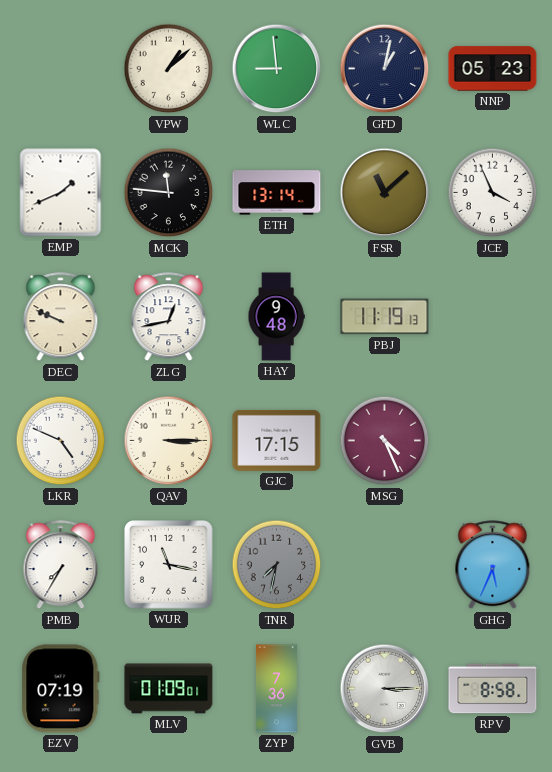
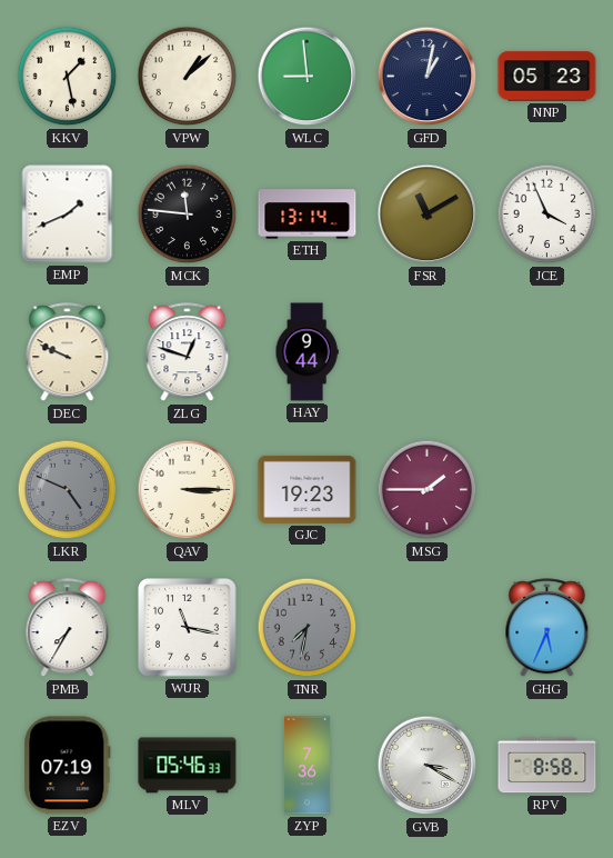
KKV: none -> 1:28 (68, 77)
FSR: 11:08 -> 11:10 (428, 214)
ZLG: 12:43 -> 12:48 (188, 352)
HAY: 9:48 -> 9:44 (306, 352)
PBJ: 11:19 -> none (385, 317)
LKR dial: white -> grey (68, 490)
GJC: 17:15 -> 19:23 (308, 489)
MSG: 4:26 -> 1:45 (428, 490)
MLV: 01:09 -> 05:46 (188, 766)
GVB: 3:15 -> 3:20 (428, 766)
